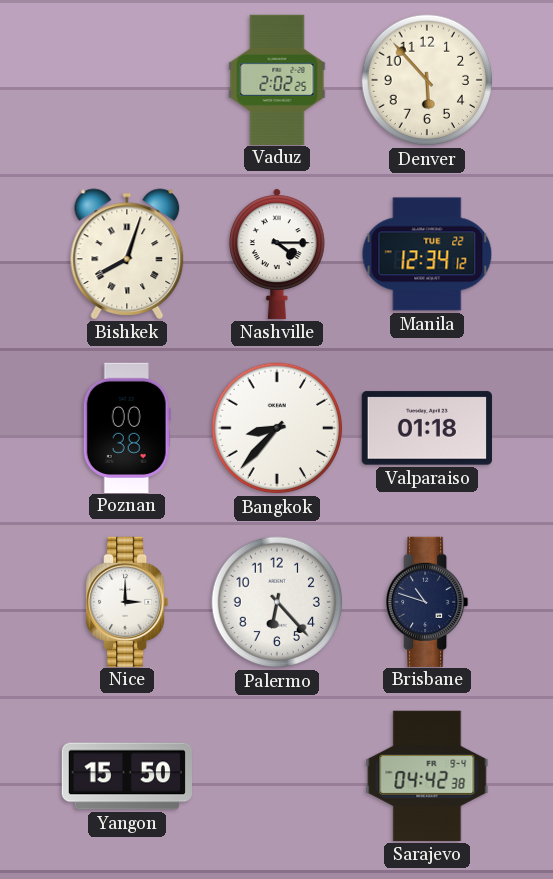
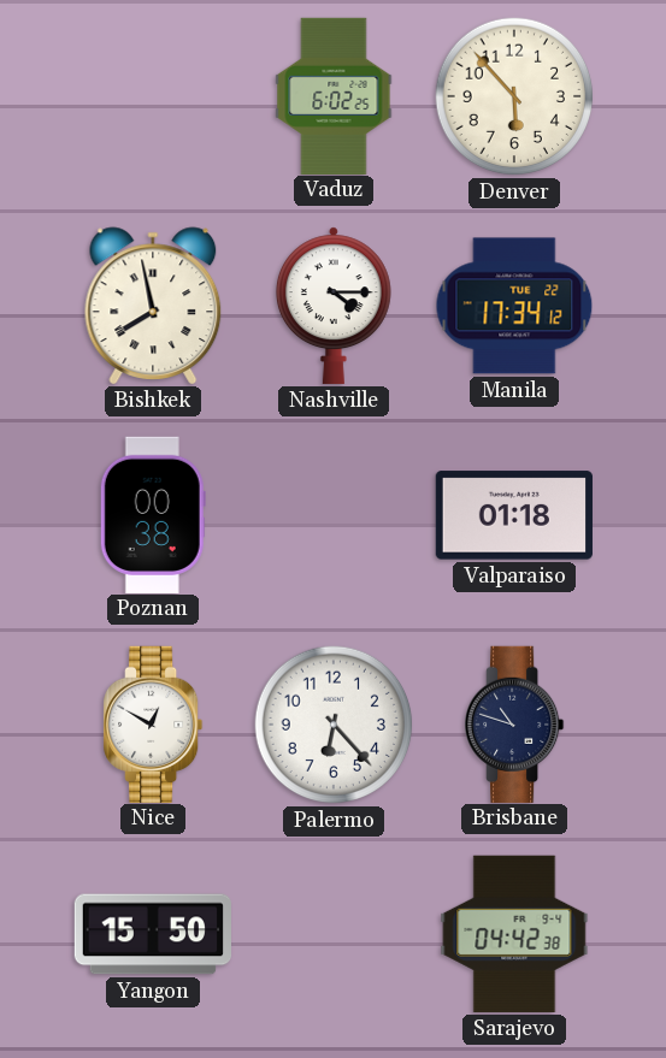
Vaduz: 2:02 -> 6:02 (334, 95)
Bishkek: 8:03 -> 7:58 (153, 306)
Manila: 12:34 -> 17:34 (514, 306)
Bangkok: 8:37 -> none (277, 428)
Nice: 3:00 -> 12:50 (153, 723)
